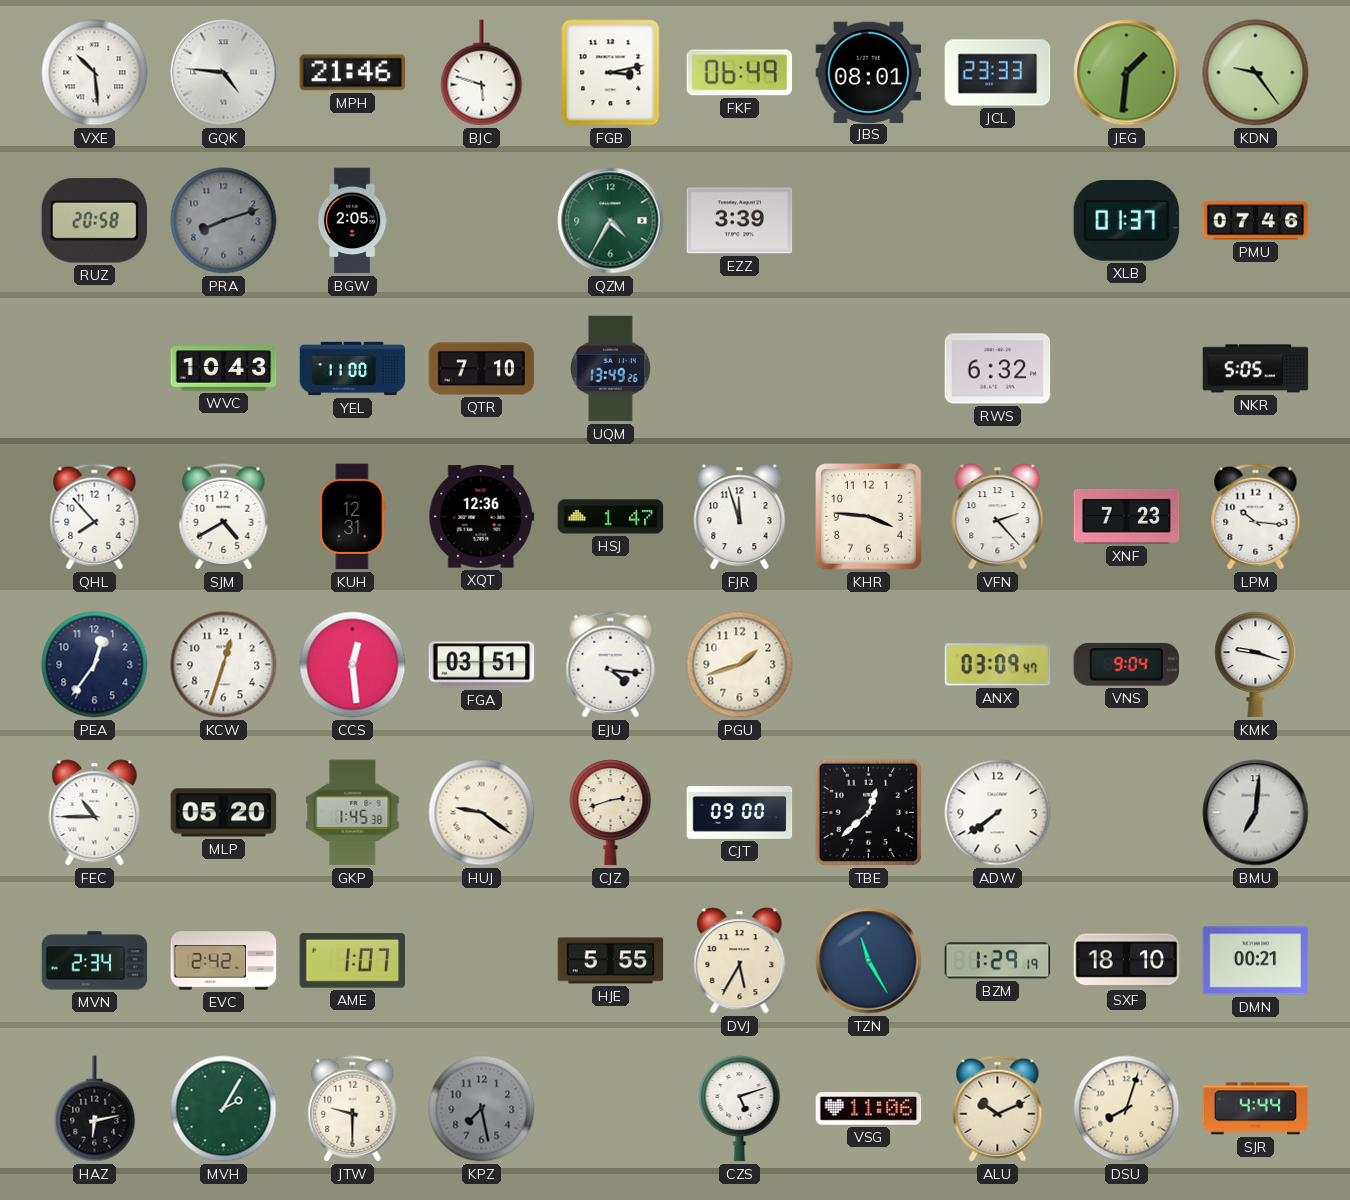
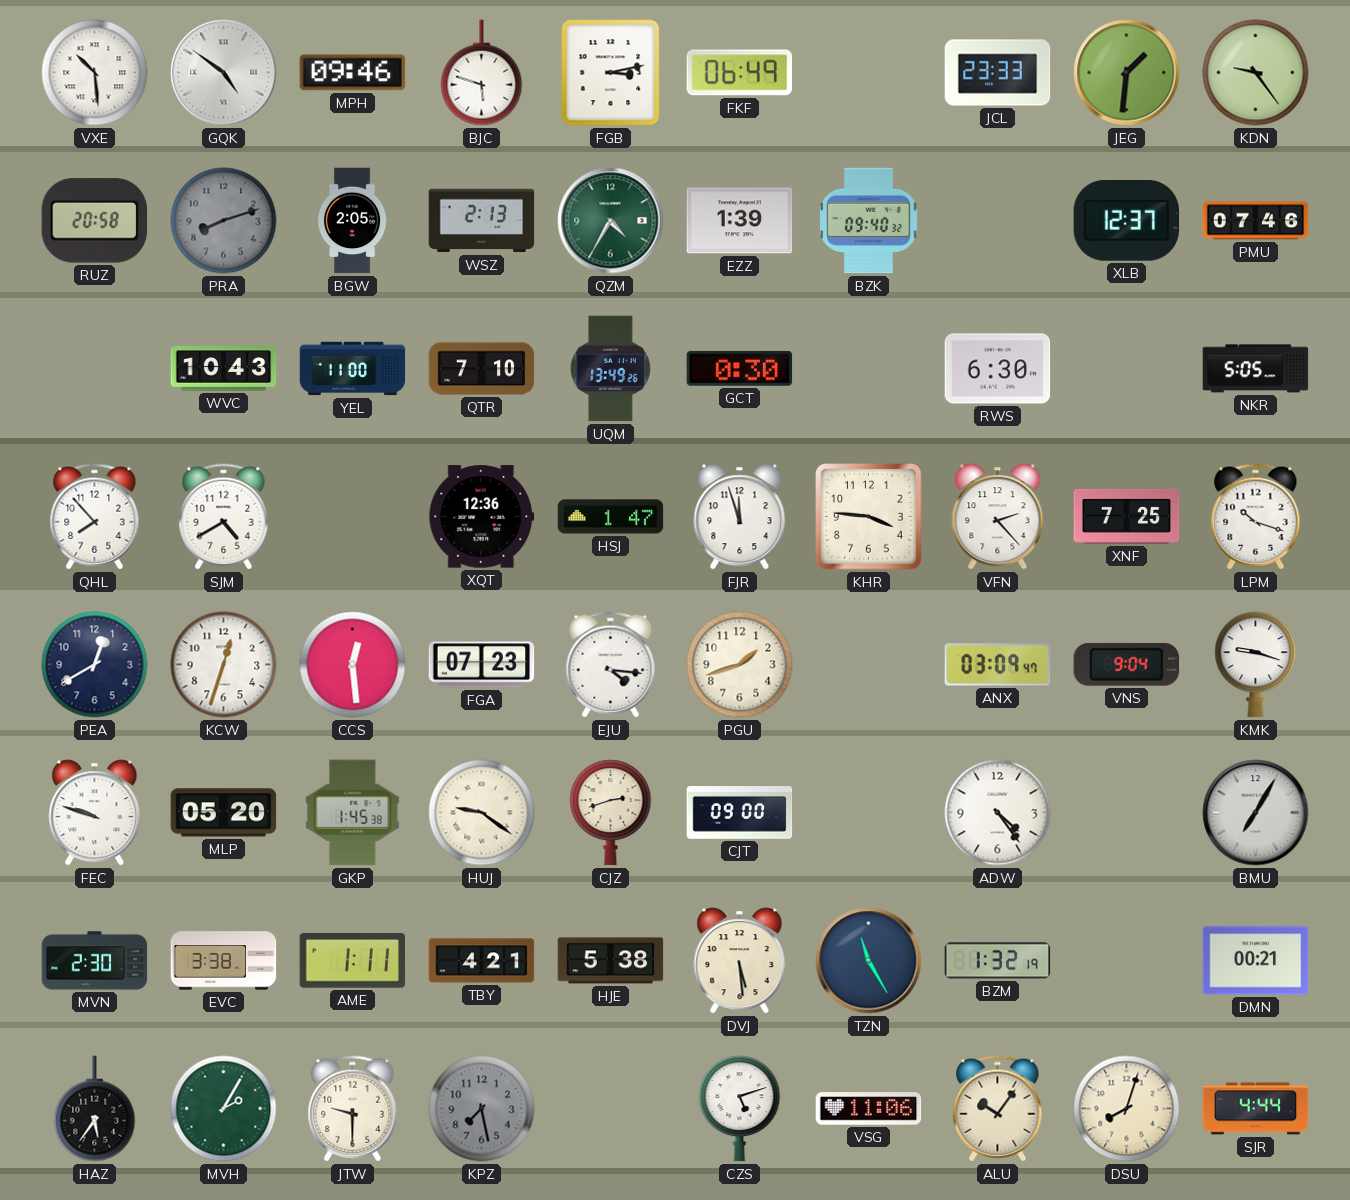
GQK: 4:46 -> 4:51 (224, 73)
MPH: 21:46 -> 09:46 (353, 73)
JBS: 08:01 -> none (869, 72)
WSZ: none -> 2:13 (482, 221)
EZZ: 3:39 -> 1:39 (740, 221)
BZK: none -> 09:40 (869, 221)
XLB: 01:37 -> 12:37 (1127, 221)
GCT: none -> 0:30 (740, 368)
RWS: 6:32 -> 6:30 (998, 369)
KUH: 12:31 -> none (353, 517)
XNF: 7:23 -> 7:25 (1127, 516)
LPM: 10:16 -> 10:18 (1256, 517)
PEA: 12:36 -> 12:40 (95, 665)
FGA: 03:51 -> 07:23 (482, 665)
FEC: 10:45 -> 9:48 (95, 813)
TBE: 12:38 -> none (868, 812)
ADW: 7:39 -> 4:24 (998, 813)
BMU: 7:01 -> 7:05 (1256, 813)
MVN: 2:34 -> 2:30 (95, 961)
EVC: 2:42 -> 3:38 (224, 961)
AME: 1:07 -> 1:11 (353, 961)
TBY: none -> 4:21 (482, 961)
HJE: 5:55 -> 5:38 (611, 961)
DVJ: 5:35 -> 5:29 (740, 961)
BZM: 1:29 -> 1:32 (998, 961)
SXF: 18:10 -> none (1127, 961)
HAZ: 6:13 -> 5:36 (95, 1109)
ALU: 10:11 -> 10:06 (998, 1109)
